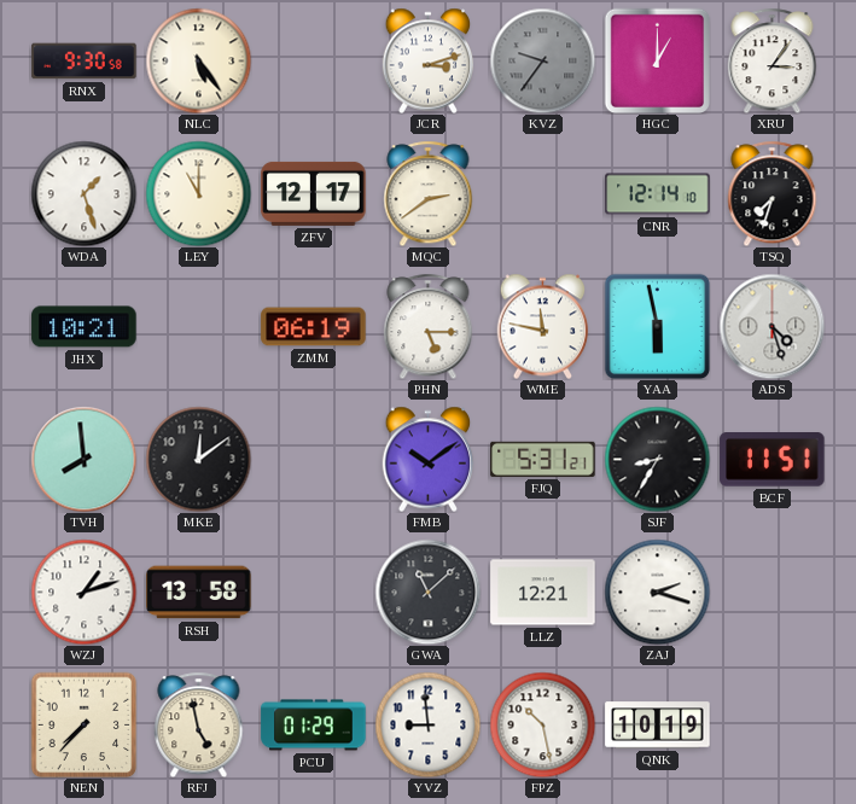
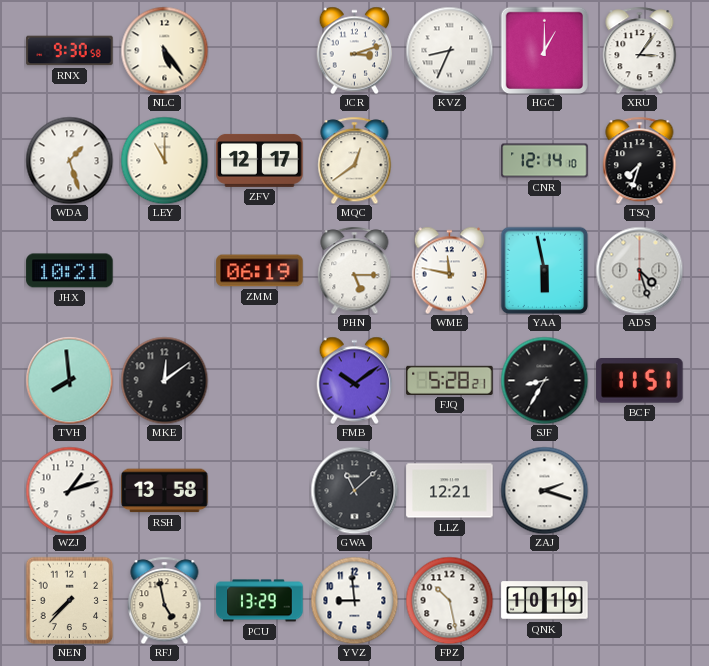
KVZ: 9:36 -> 8:34 (449, 50)
KVZ dial: grey -> white (449, 50)
MQC: 2:39 -> 12:39 (355, 160)
FJQ: 5:31 -> 5:28 (450, 380)
PCU: 01:29 -> 13:29 (260, 601)
